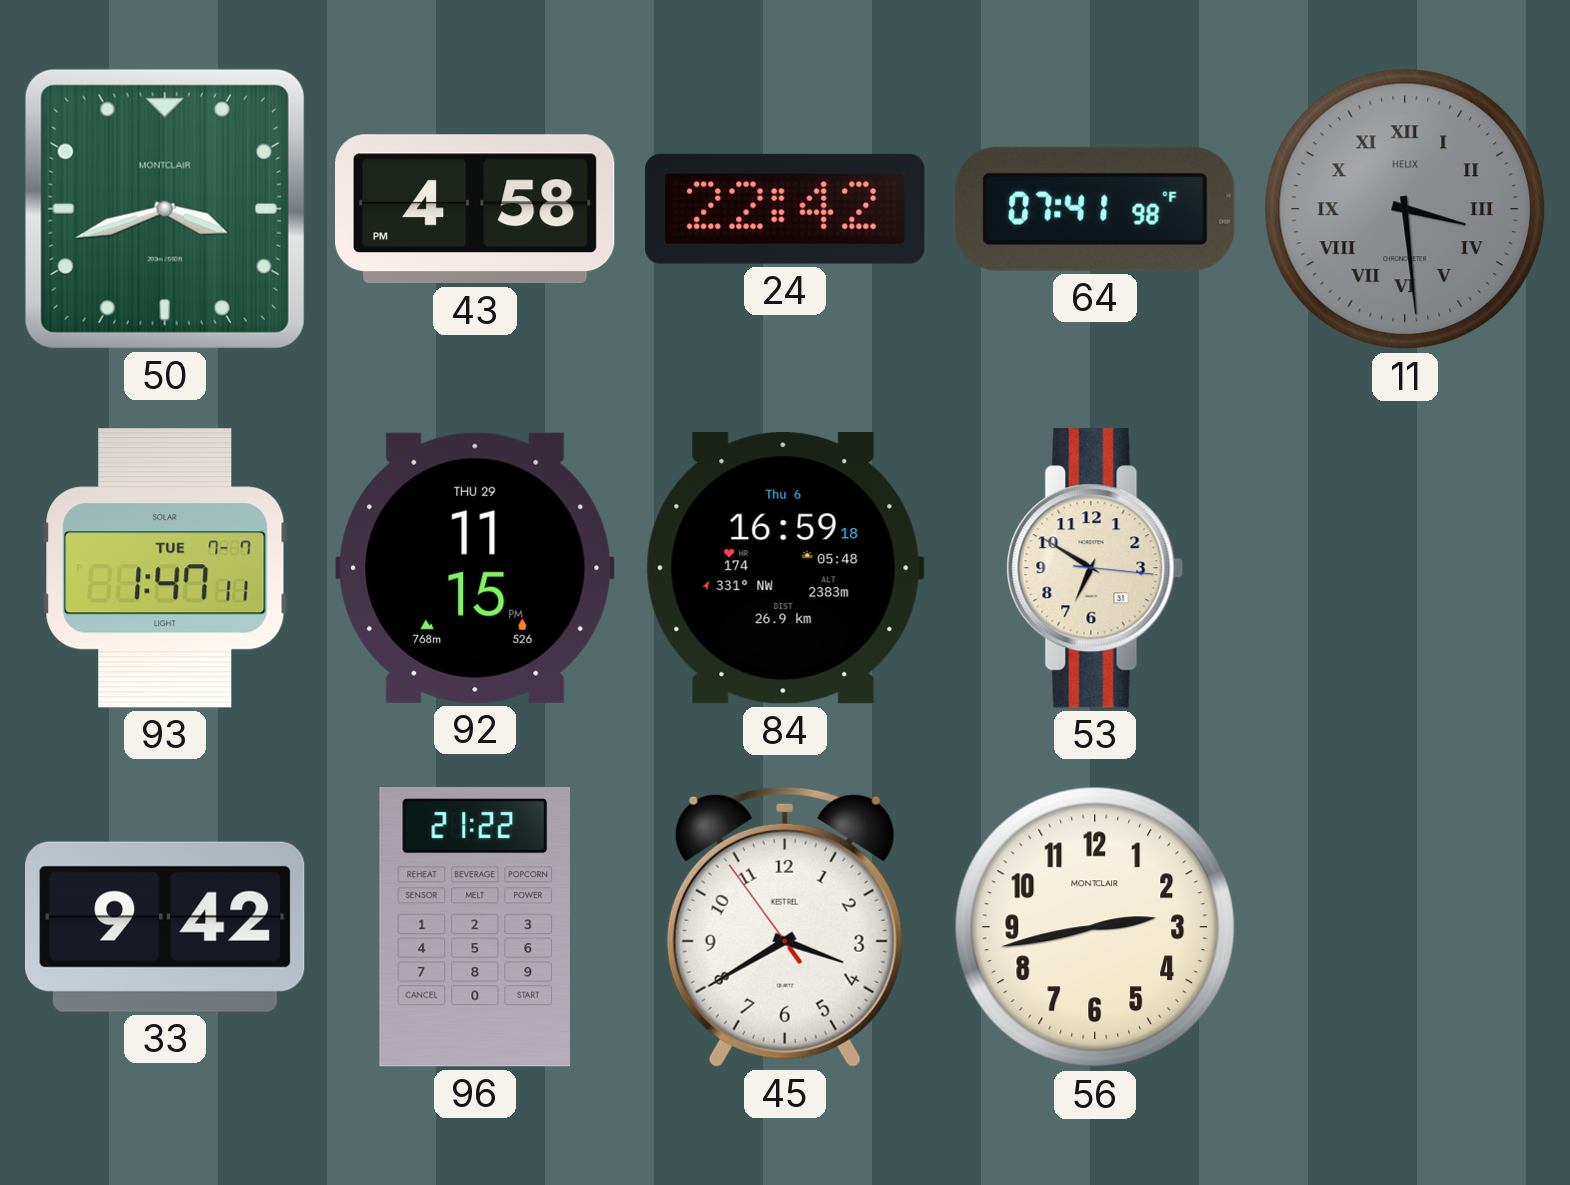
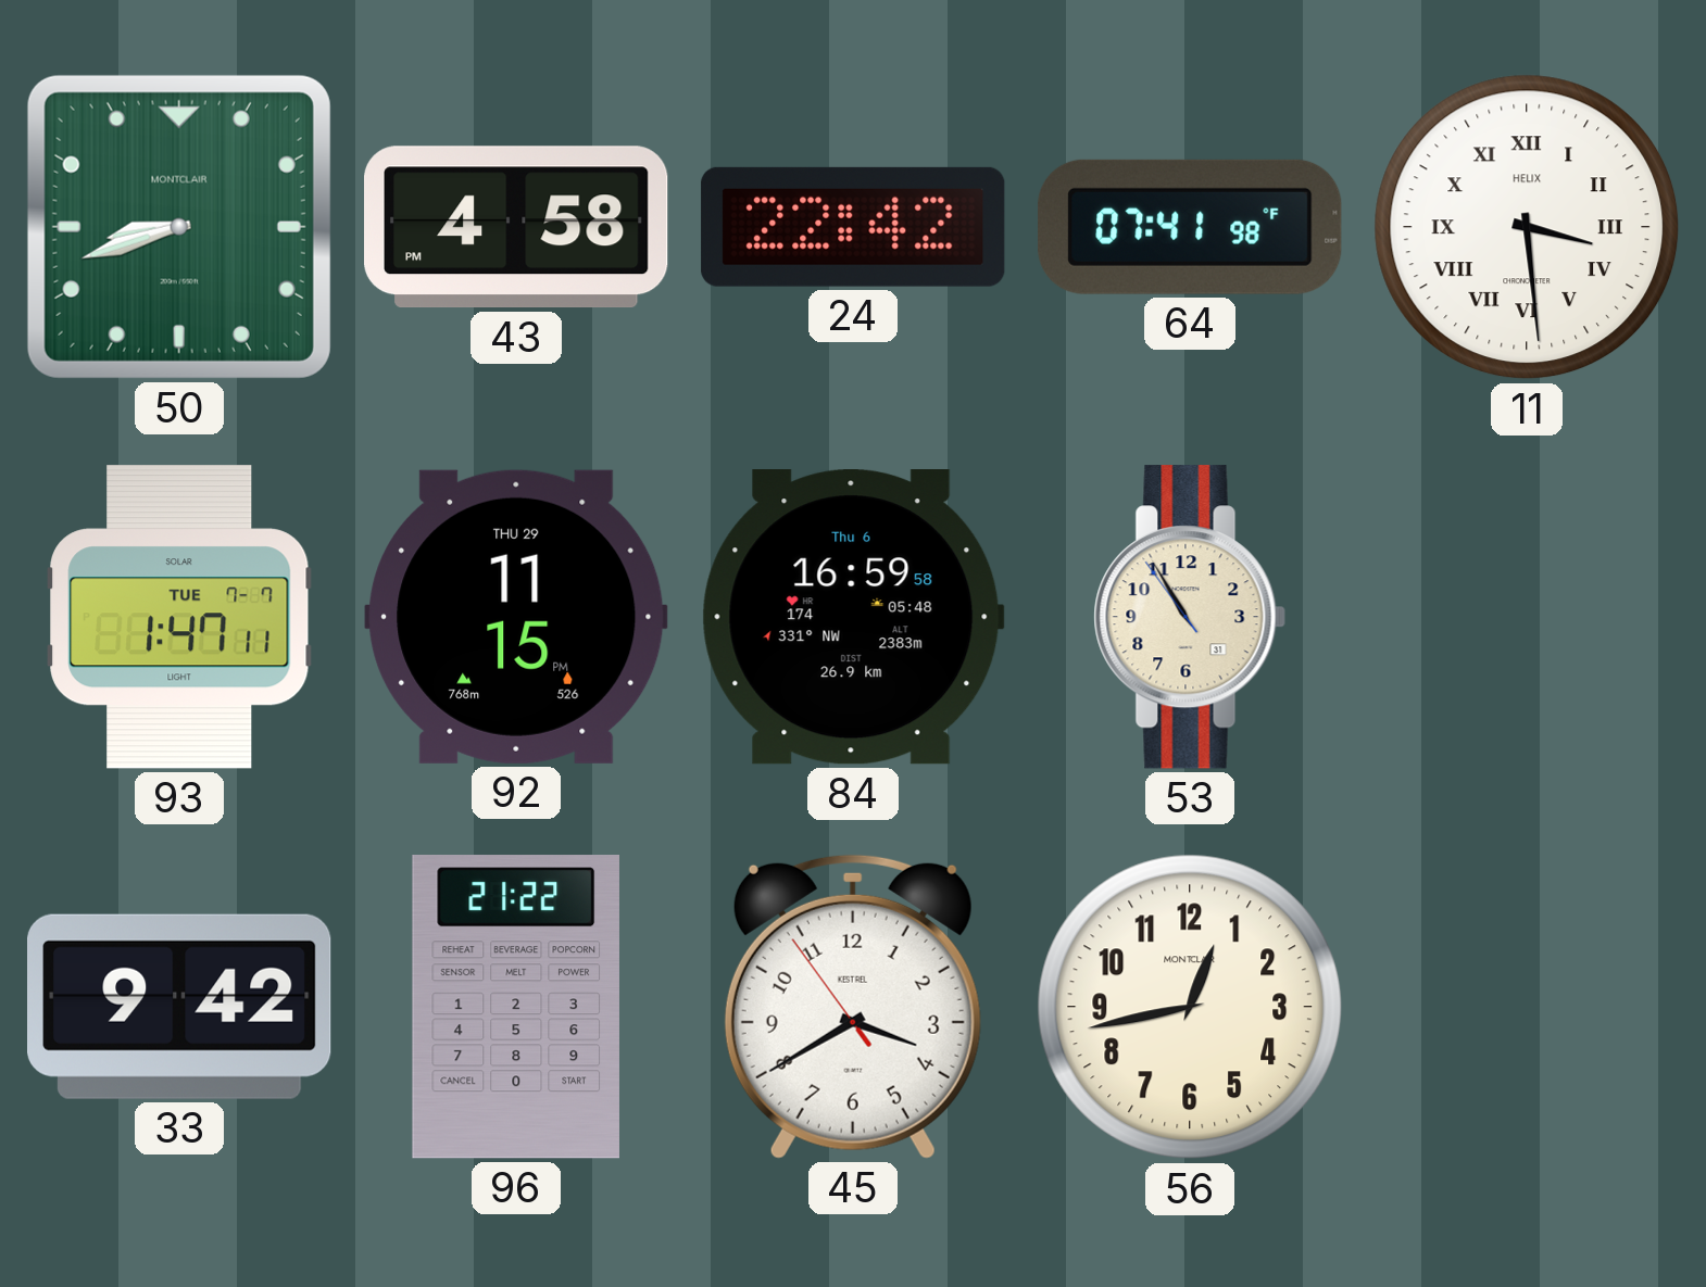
50: 3:42 -> 8:42 (179, 227)
11 dial: grey -> white (1527, 227)
84: 16:59:18 -> 16:59:58 (853, 618)
53: 6:50 -> 10:54 (1190, 617)
56: 2:43 -> 12:43 (1190, 1007)
